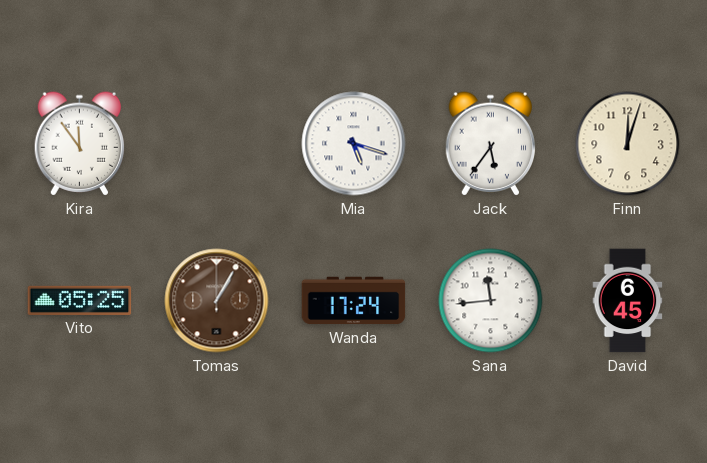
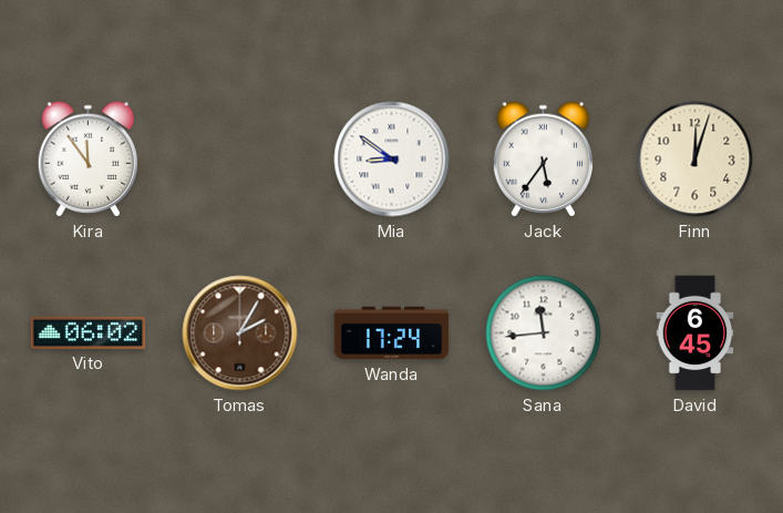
Mia: 5:18 -> 8:51 (392, 160)
Vito: 05:25 -> 06:02 (89, 332)
Tomas: 1:05 -> 2:05 (240, 334)
